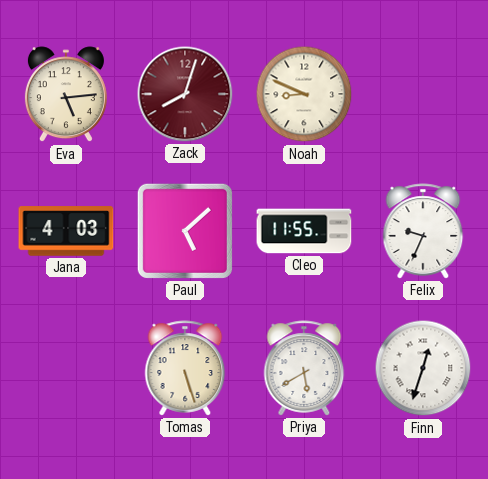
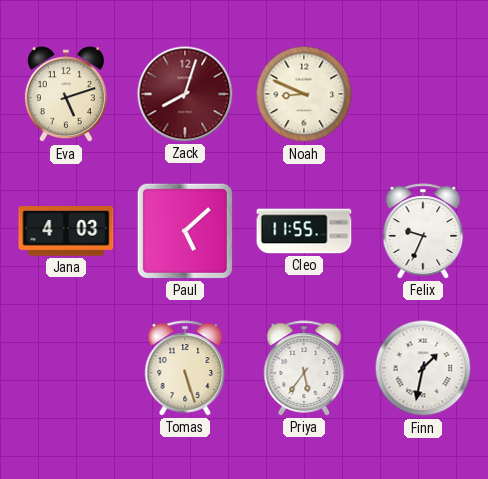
Eva: 5:14 -> 5:12 (66, 95)
Priya: 5:40 -> 5:36 (304, 368)
Finn: 12:33 -> 1:32 (423, 368)
